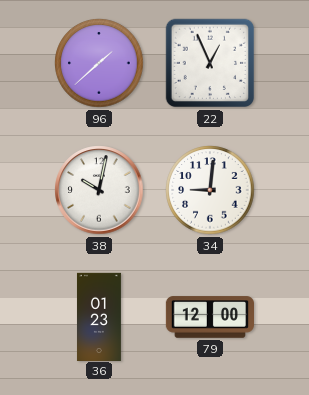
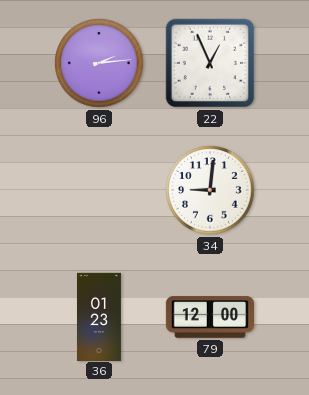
96: 1:38 -> 2:14 (99, 63)
38: 10:02 -> none (99, 190)
